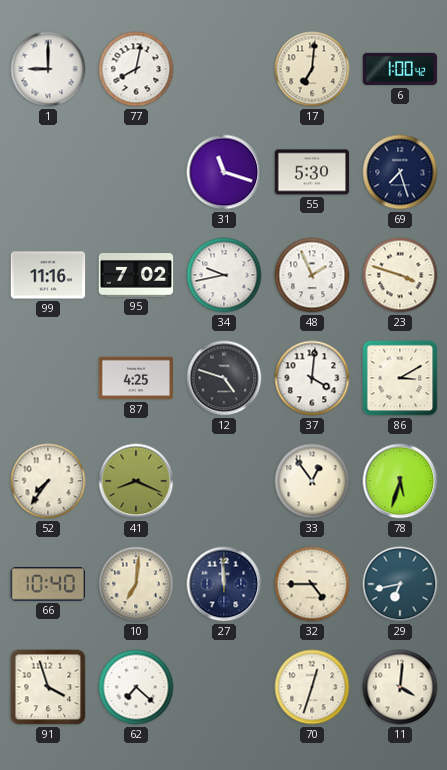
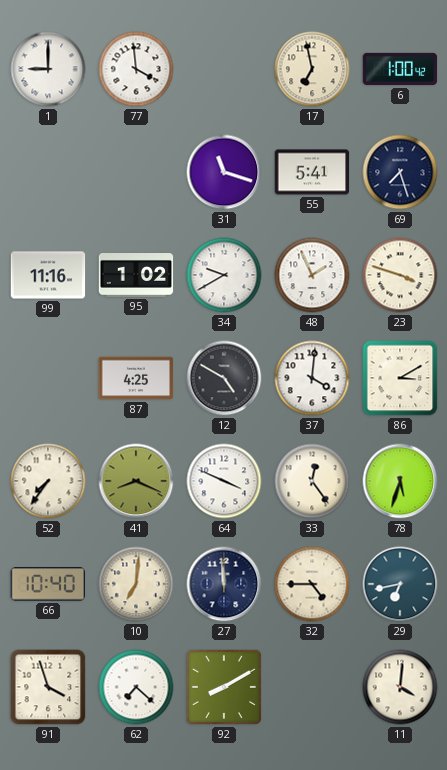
77: 8:02 -> 3:59 (136, 69)
17: 7:01 -> 6:58 (312, 69)
55: 5:30 -> 5:41 (312, 172)
95: 7:02 -> 1:02 (136, 276)
34: 9:43 -> 9:40 (224, 275)
12: 4:48 -> 4:50 (224, 378)
64: none -> 3:49 (224, 481)
33: 12:54 -> 12:24 (312, 481)
92: none -> 8:10 (224, 687)
70: 12:33 -> none (312, 687)
